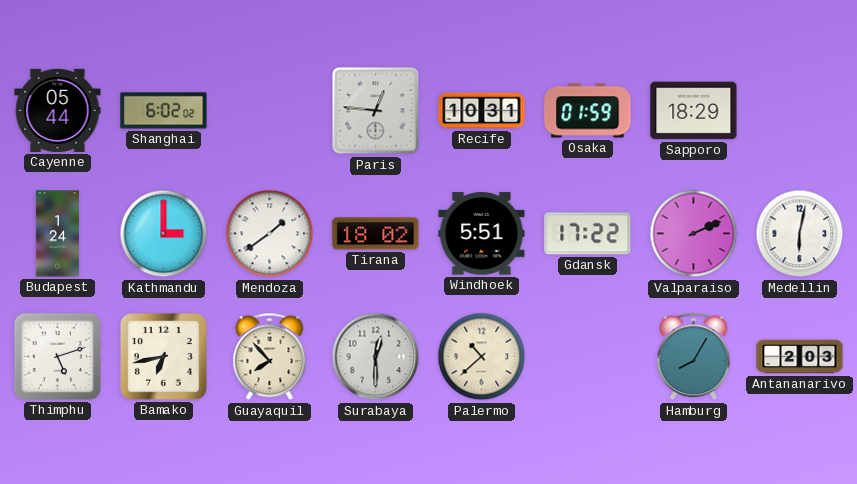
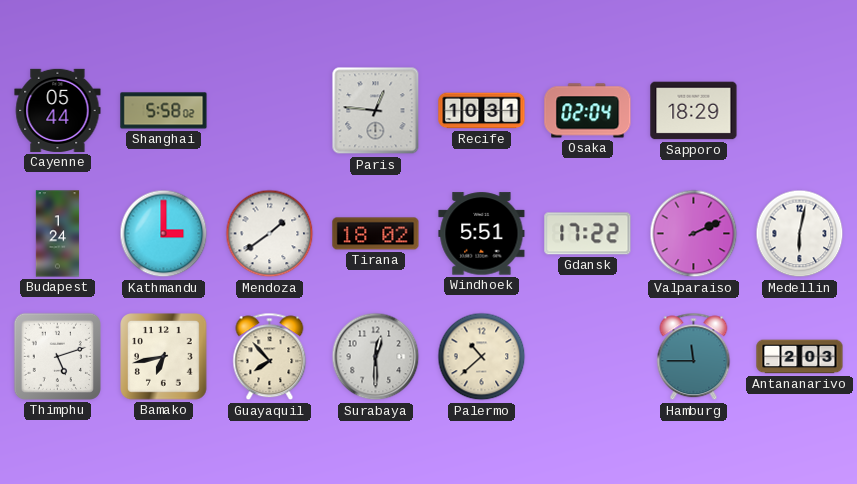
Shanghai: 6:02 -> 5:58 (164, 111)
Osaka: 01:59 -> 02:04 (588, 111)
Hamburg: 8:05 -> 11:45 (694, 357)
